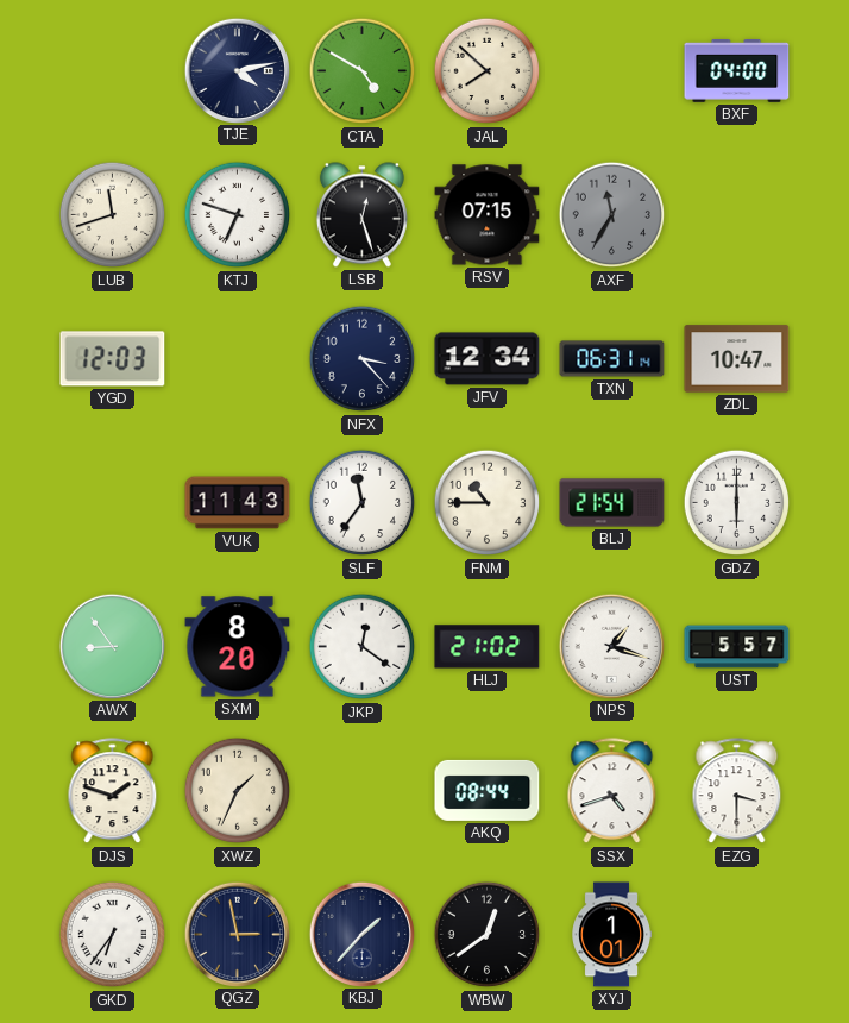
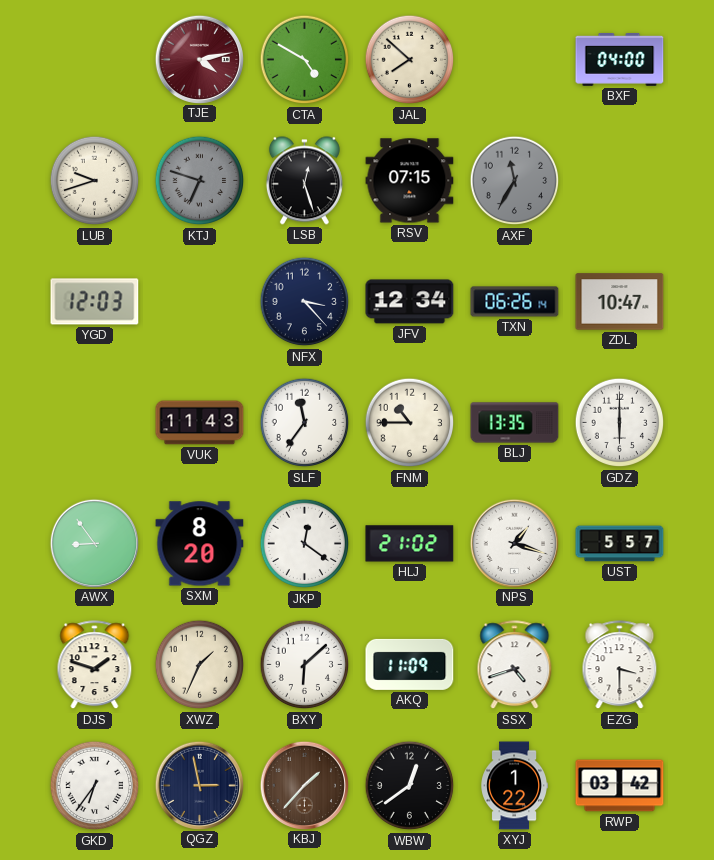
TJE dial: navy -> burgundy (199, 59)
LUB: 11:42 -> 9:42 (95, 181)
KTJ dial: white -> grey (200, 181)
TXN: 06:31 -> 06:26 (515, 302)
BLJ: 21:54 -> 13:35 (515, 423)
BXY: none -> 6:08 (305, 665)
AKQ: 08:44 -> 11:09 (410, 664)
KBJ dial: navy -> brown (304, 785)
XYJ: 1:01 -> 1:22 (514, 786)
RWP: none -> 03:42 (620, 786)
